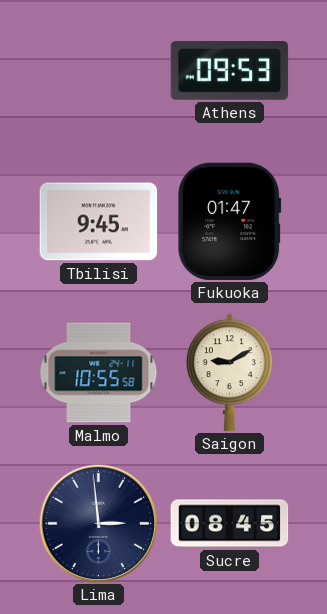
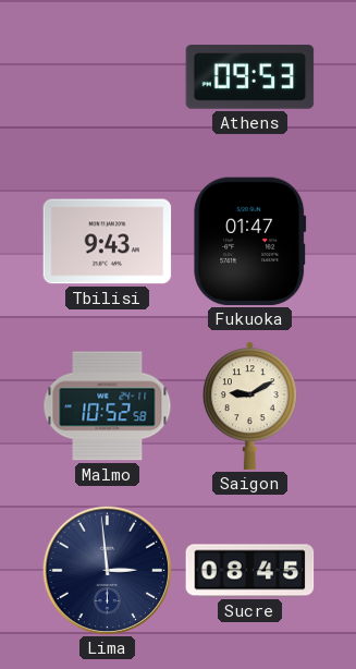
Tbilisi: 9:45 -> 9:43 (108, 242)
Malmo: 10:55 -> 10:52 (108, 406)
